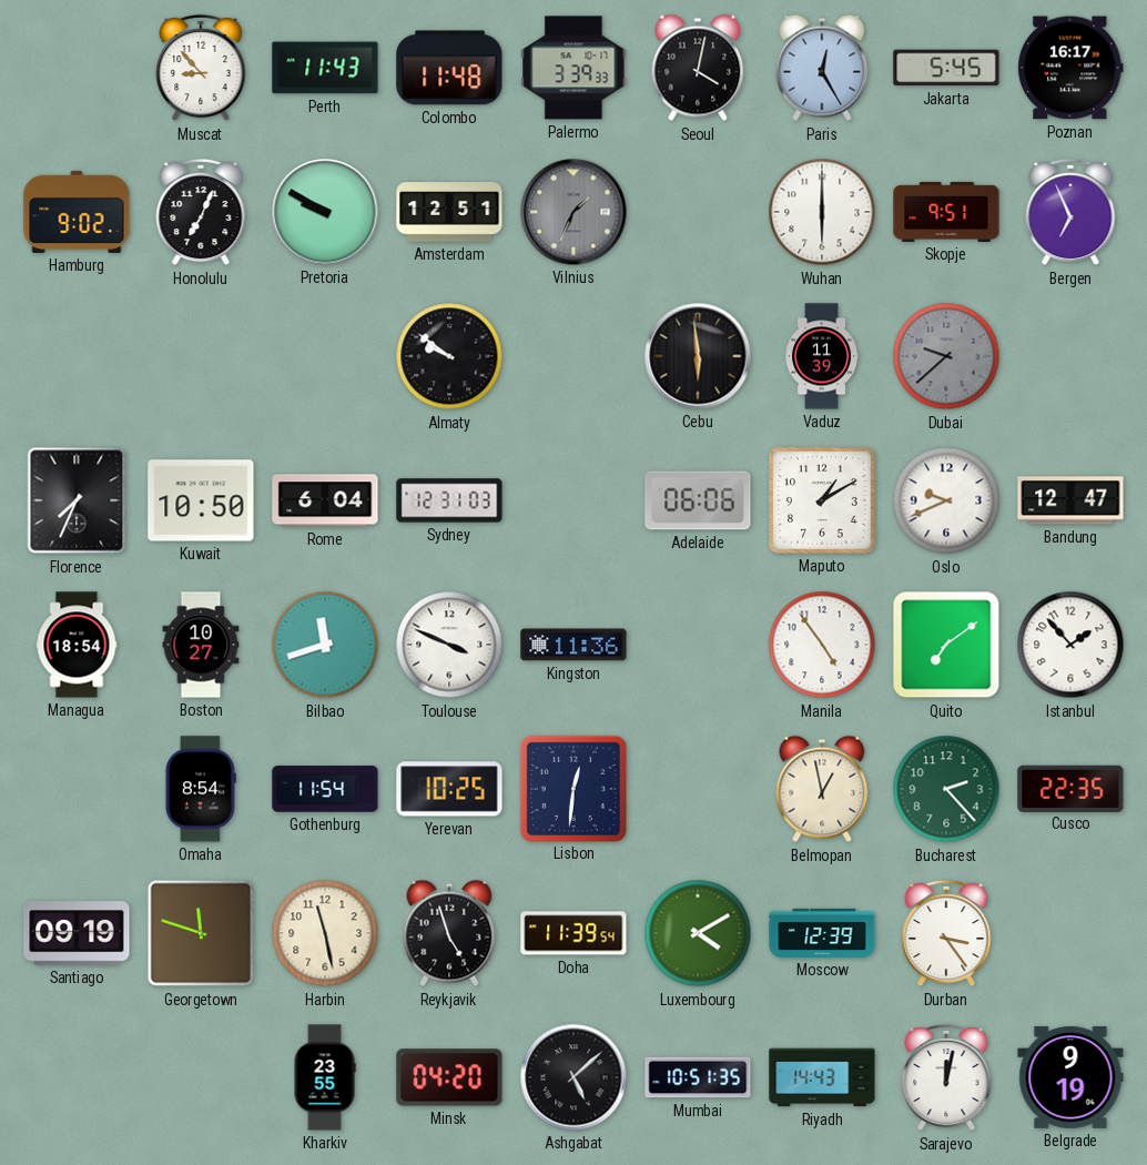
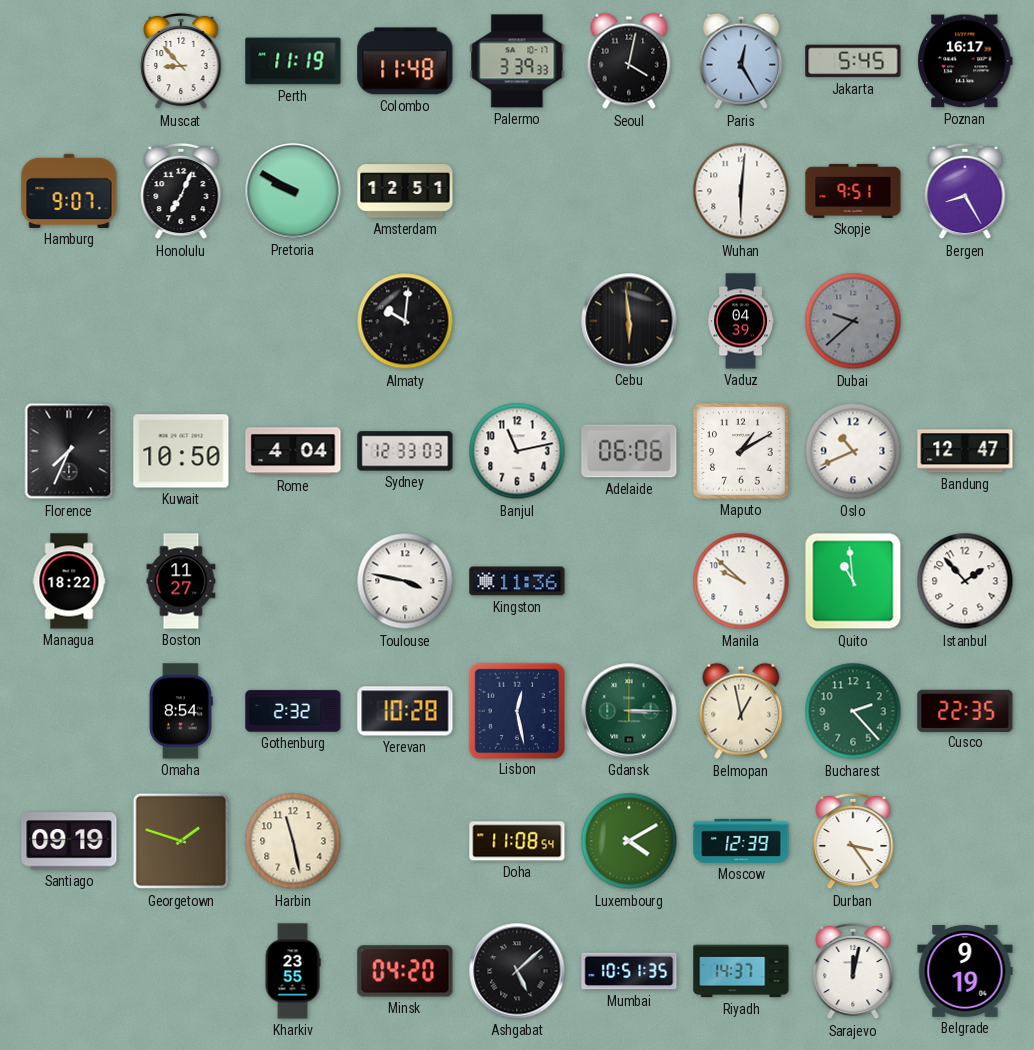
Perth: 11:43 -> 11:19 (293, 61)
Hamburg: 9:02 -> 9:07 (69, 191)
Vilnius: 1:34 -> none (573, 212)
Wuhan: 6:00 -> 6:01 (741, 191)
Bergen: 6:56 -> 8:25 (965, 191)
Almaty: 9:51 -> 10:01 (405, 321)
Vaduz: 11:39 -> 04:39 (740, 321)
Rome: 6:04 -> 4:04 (293, 451)
Sydney: 12:31 -> 12:33 (405, 451)
Banjul: none -> 11:13 (517, 451)
Oslo: 9:41 -> 10:41 (853, 451)
Managua: 18:54 -> 18:22 (69, 581)
Boston: 10:27 -> 11:27 (181, 581)
Bilbao: 11:42 -> none (325, 645)
Toulouse: 3:49 -> 3:47 (405, 581)
Manila: 4:54 -> 9:52 (741, 581)
Quito: 7:09 -> 10:59 (853, 581)
Gothenburg: 11:54 -> 2:32 (293, 711)
Yerevan: 10:25 -> 10:28 (405, 711)
Lisbon: 12:31 -> 12:28 (516, 710)
Gdansk: none -> 3:15 (629, 711)
Georgetown: 11:48 -> 1:48 (181, 841)
Reykjavik: 4:57 -> none (449, 933)
Doha: 11:39 -> 11:08 (517, 841)
Riyadh: 14:43 -> 14:37 (741, 971)
